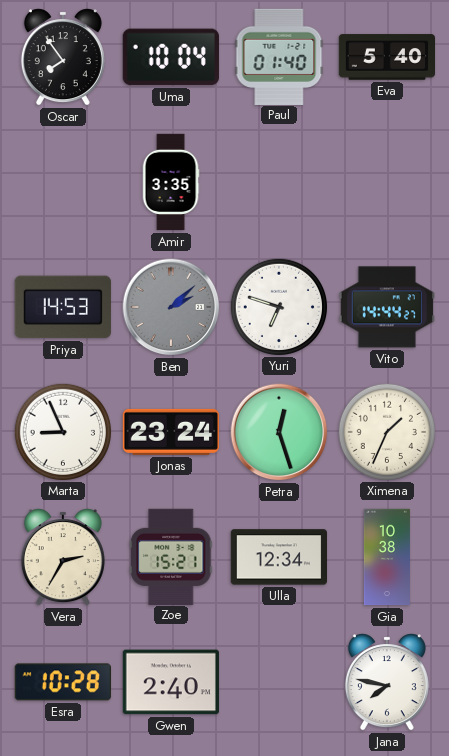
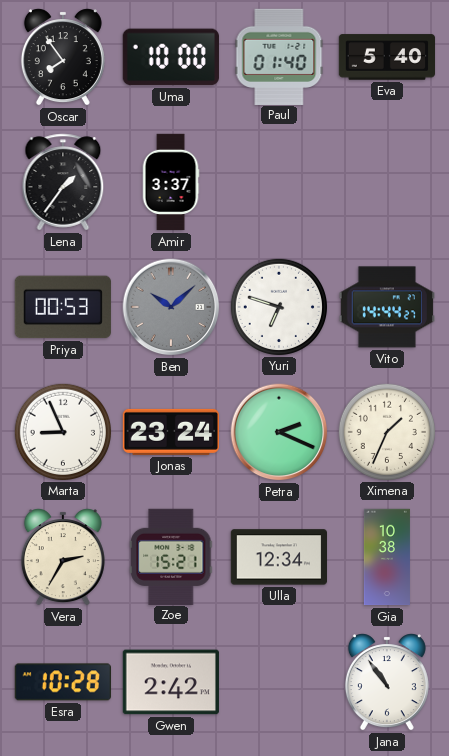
Uma: 10:04 -> 10:00 (171, 57)
Lena: none -> 1:36 (63, 182)
Amir: 3:35 -> 3:37 (171, 182)
Priya: 14:53 -> 00:53 (63, 307)
Ben: 2:08 -> 10:08 (171, 307)
Petra: 12:27 -> 2:19 (279, 432)
Gwen: 2:40 -> 2:42 (170, 682)
Jana: 7:47 -> 10:54 (387, 682)
